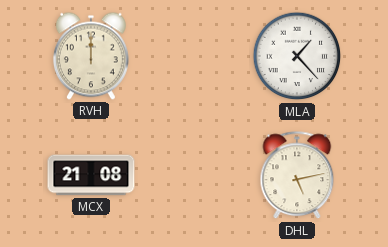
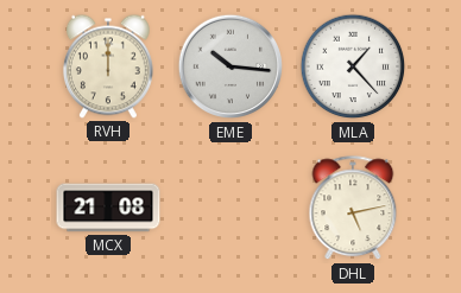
EME: none -> 10:16 (230, 66)
